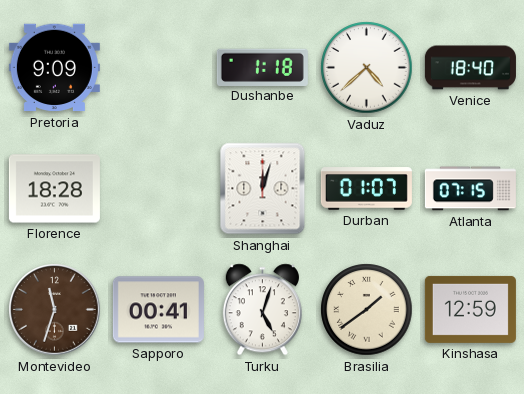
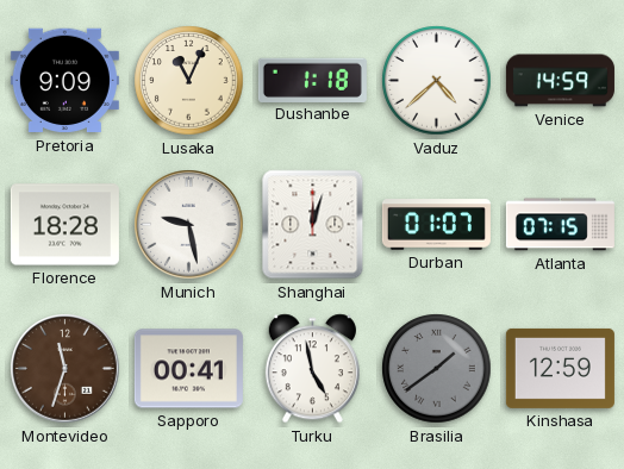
Lusaka: none -> 11:04 (189, 81)
Venice: 18:40 -> 14:59 (560, 81)
Munich: none -> 9:28 (189, 225)
Turku: 5:03 -> 4:58 (312, 369)
Brasilia dial: cream -> grey (437, 369)
